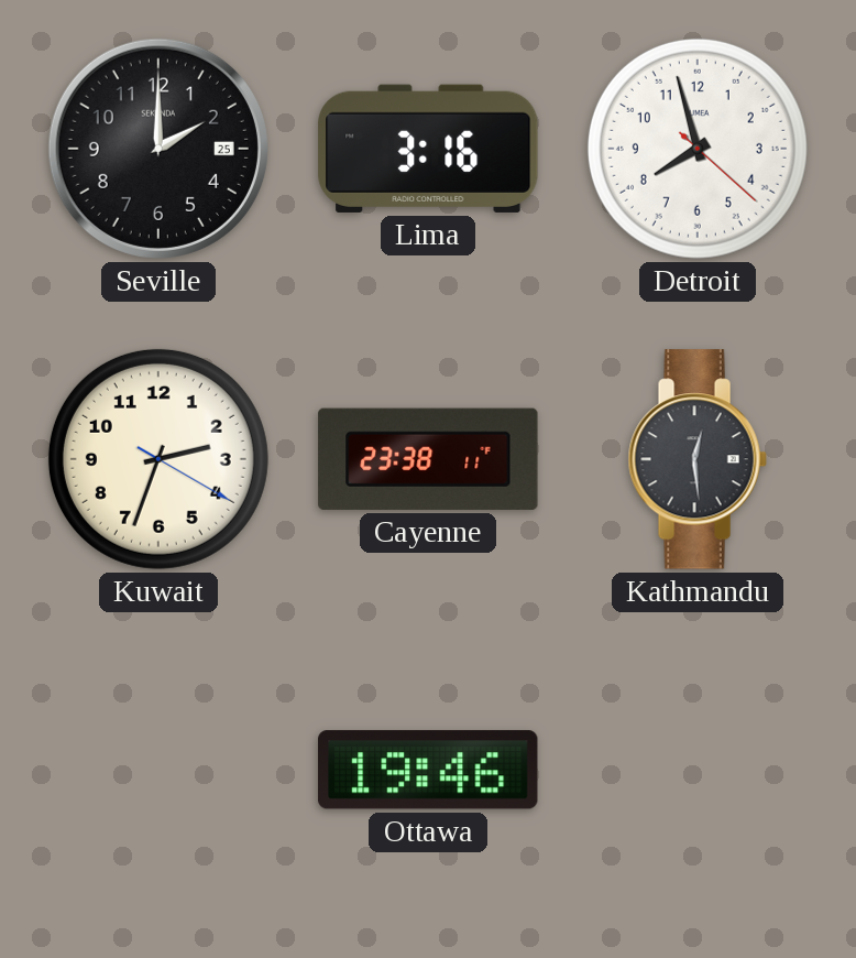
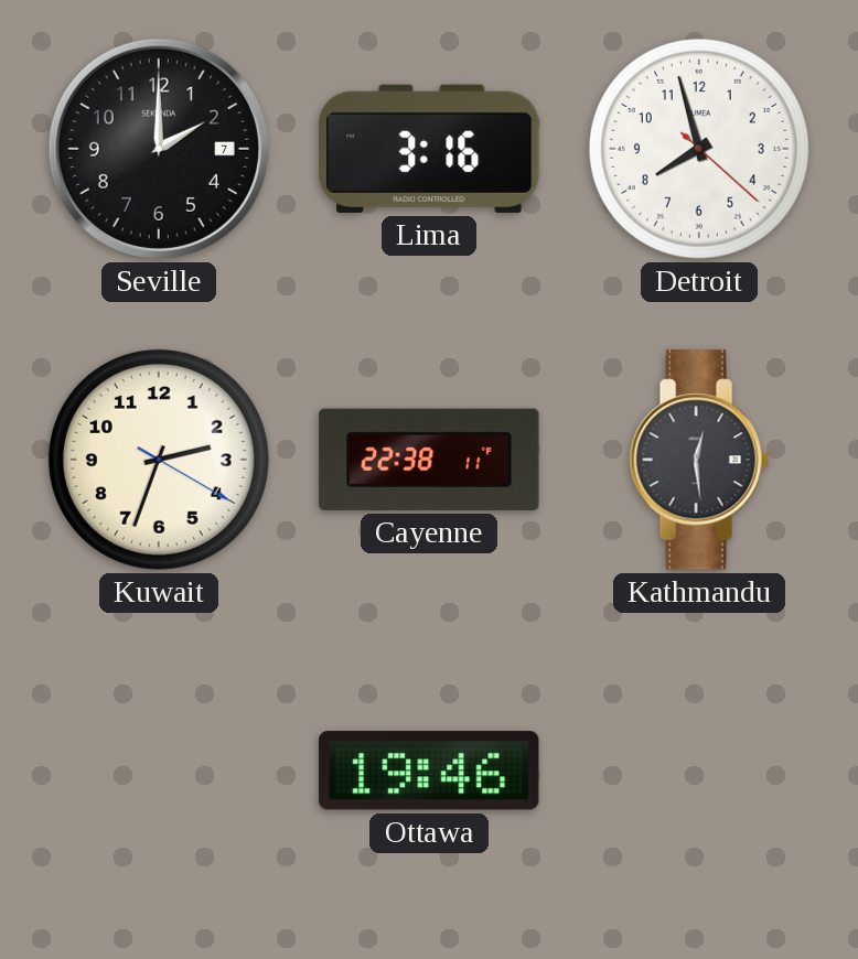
Seville date: 25 -> 7 (159, 149)
Cayenne: 23:38 -> 22:38 (429, 460)
